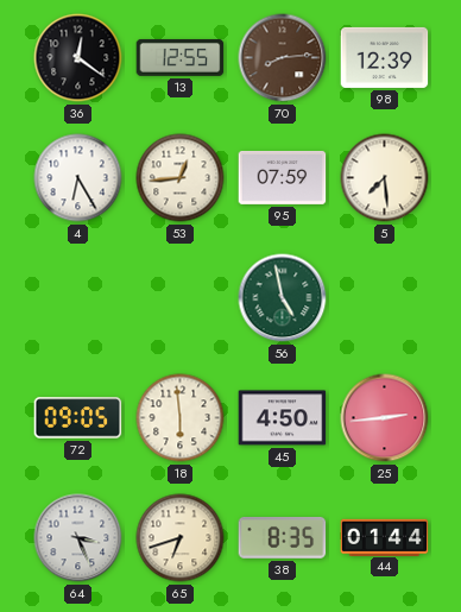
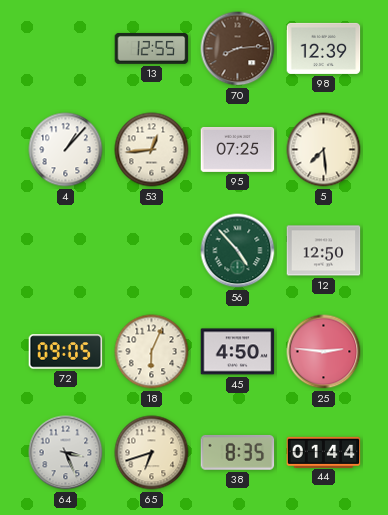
36: 12:21 -> none (78, 58)
4: 6:25 -> 1:07 (66, 150)
95: 07:59 -> 07:25 (238, 149)
56: 4:58 -> 4:53 (238, 251)
12: none -> 12:50 (324, 251)
18: 5:59 -> 6:04 (152, 352)
25: 2:44 -> 2:46 (324, 352)
